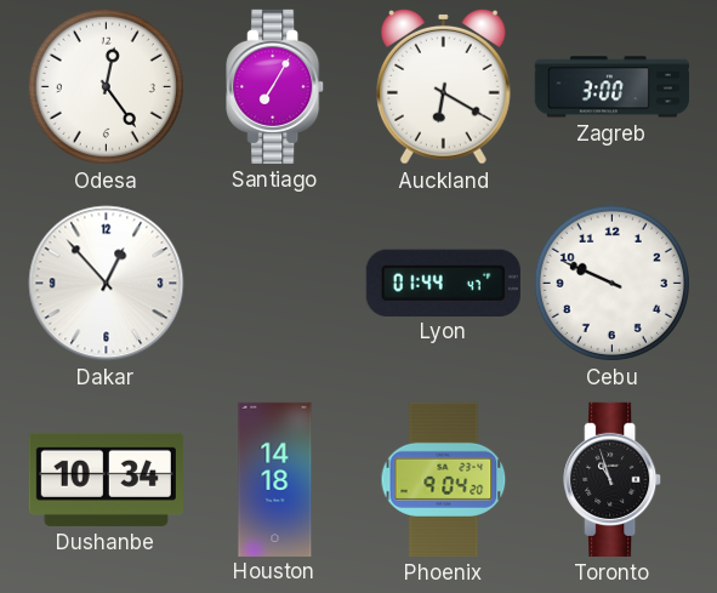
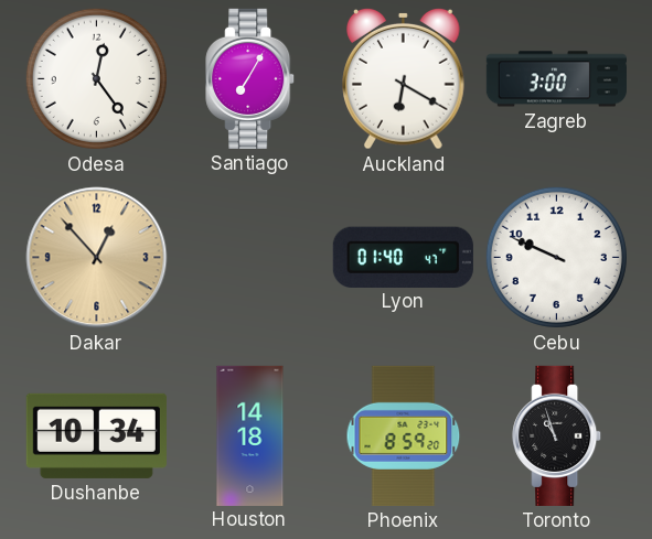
Dakar dial: white -> champagne (97, 258)
Lyon: 01:44 -> 01:40 (403, 257)
Phoenix: 9:04 -> 8:59 (404, 435)
